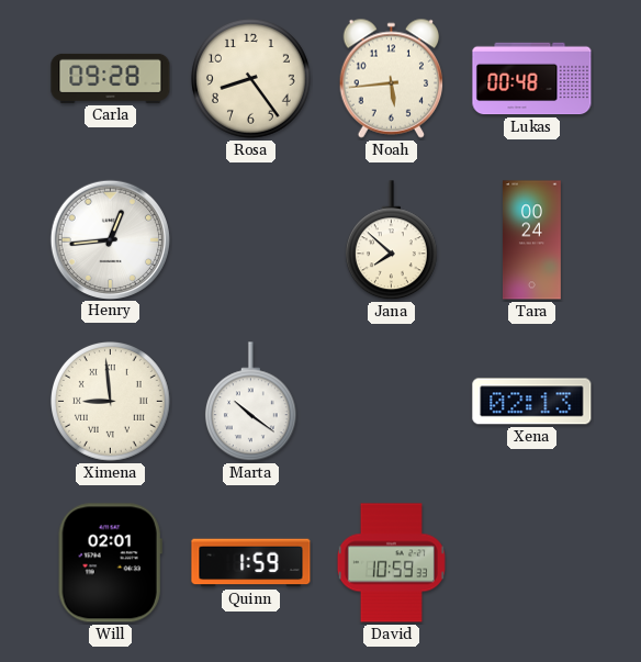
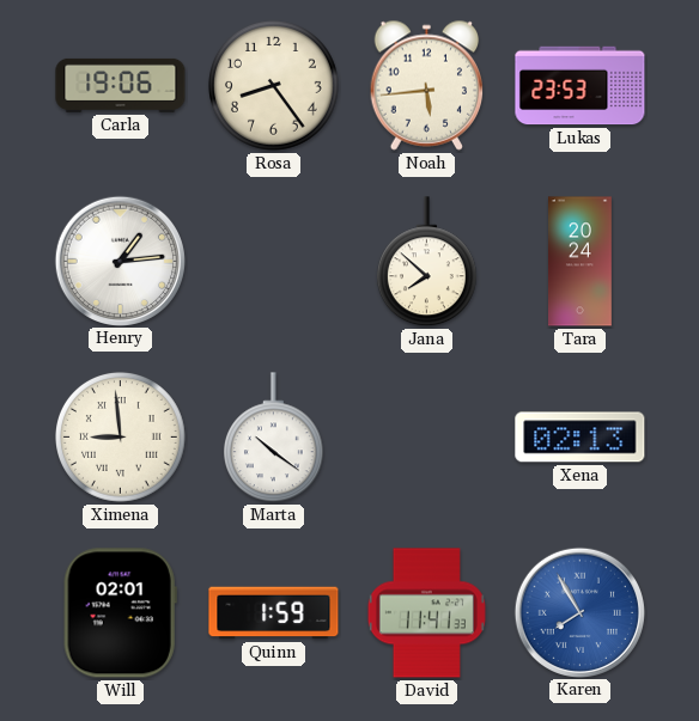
Carla: 09:28 -> 19:06 (121, 85)
Lukas: 00:48 -> 23:53 (581, 86)
Henry: 12:44 -> 1:14 (120, 261)
Tara: 00:24 -> 20:24 (579, 262)
David: 10:59 -> 11:41 (426, 613)
Karen: none -> 7:55 (579, 612)
